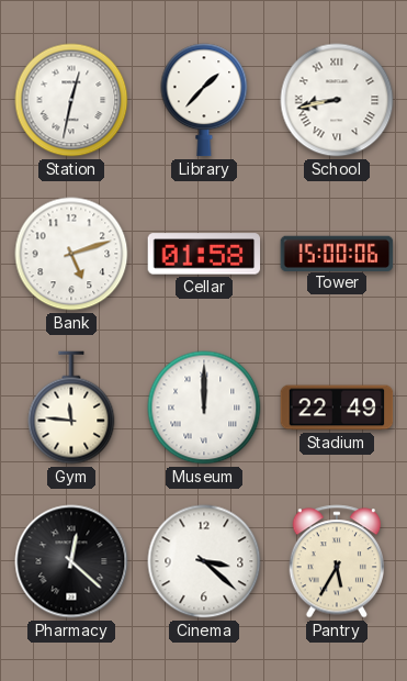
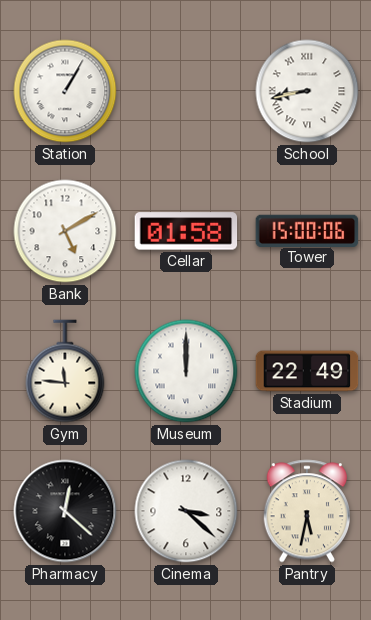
Station: 12:32 -> 1:05 (65, 91)
Library: 1:37 -> none (204, 100)
Bank: 5:12 -> 5:10 (65, 231)
Pantry: 5:35 -> 5:32 (306, 511)
